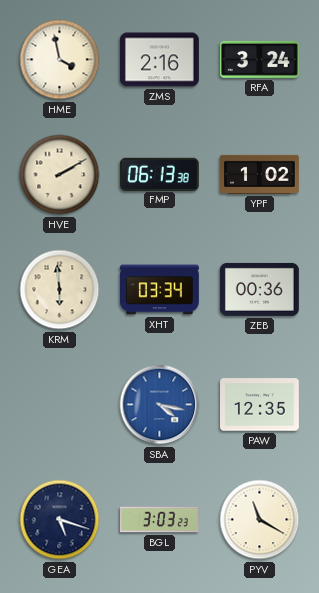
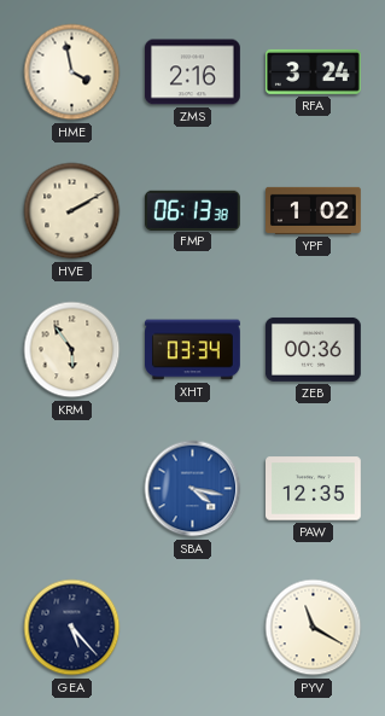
KRM: 5:59 -> 5:54 (72, 350)
GEA: 5:18 -> 5:23 (72, 628)
BGL: 3:03 -> none (160, 520)
